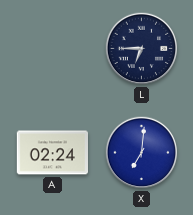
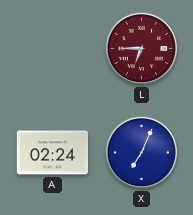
L dial: navy -> burgundy (142, 49)
X: 7:01 -> 7:04 (142, 153)
